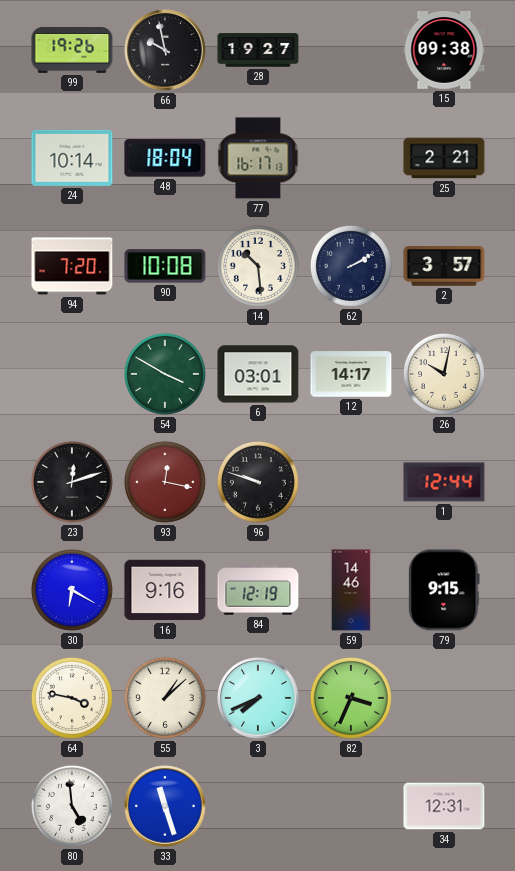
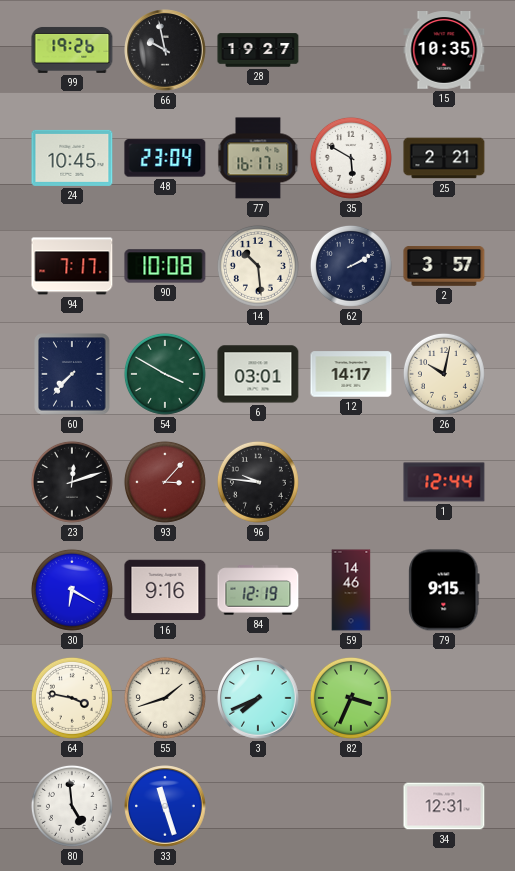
15: 09:38 -> 10:35 (444, 51)
24: 10:14 -> 10:45 (72, 158)
48: 18:04 -> 23:04 (165, 158)
35: none -> 5:50 (351, 158)
94: 7:20 -> 7:17 (72, 266)
60: none -> 7:37 (72, 374)
93: 12:17 -> 3:07 (165, 482)
96: 9:48 -> 9:46 (258, 482)
55: 1:08 -> 1:42 (165, 698)
